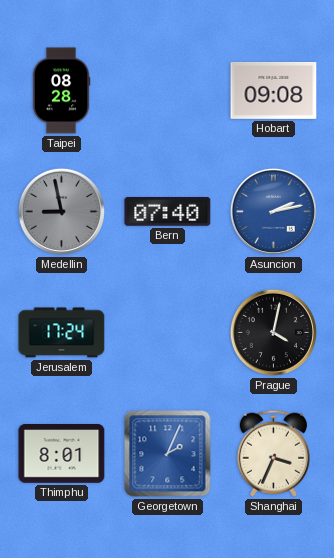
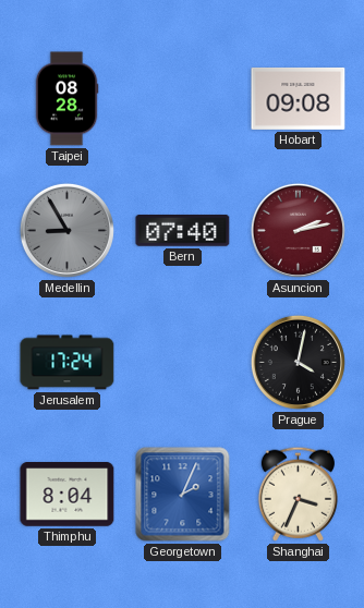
Medellin: 8:58 -> 8:55 (66, 230)
Asuncion dial: blue -> burgundy (298, 230)
Thimphu: 8:01 -> 8:04 (68, 495)
